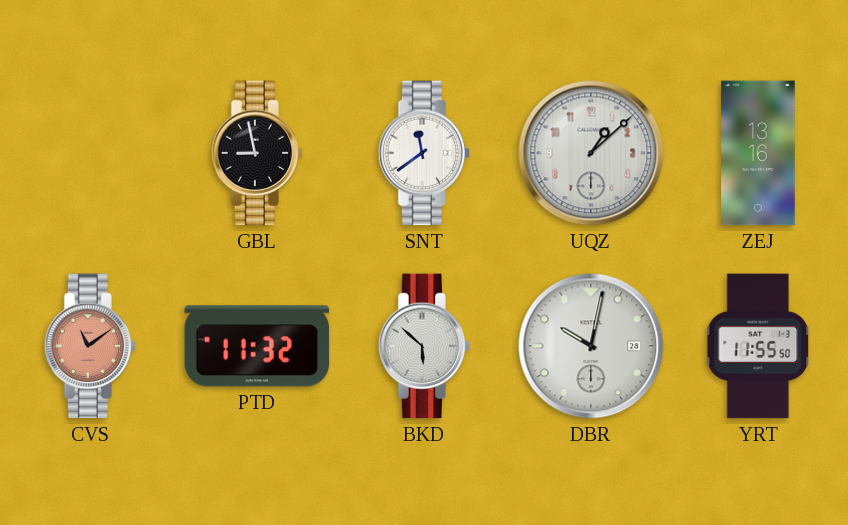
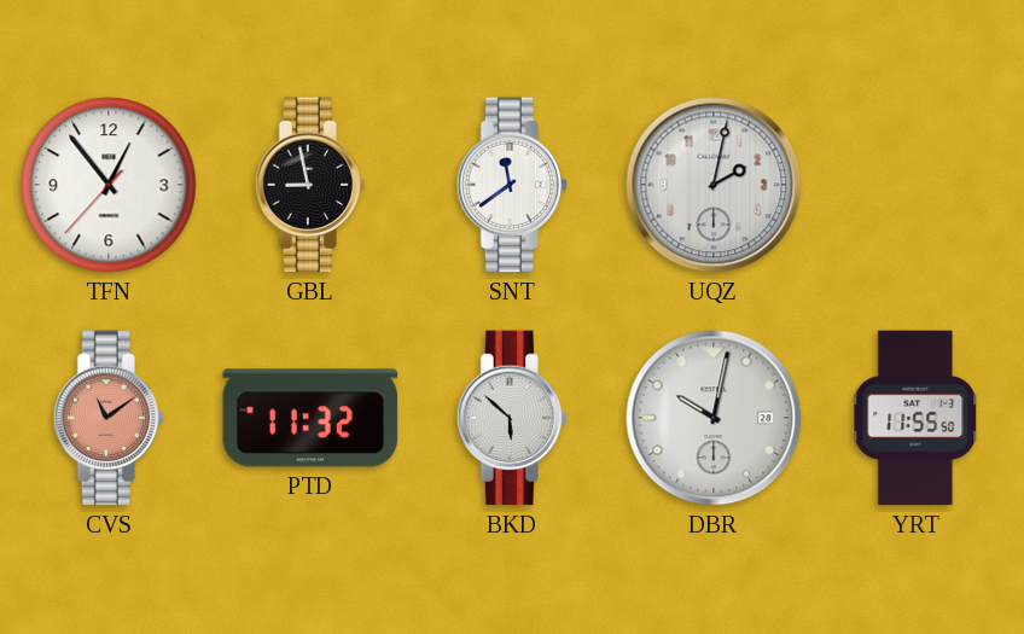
TFN: none -> 12:53 (109, 185)
UQZ: 1:08 -> 2:02 (714, 185)
ZEJ: 13:16 -> none (758, 153)
